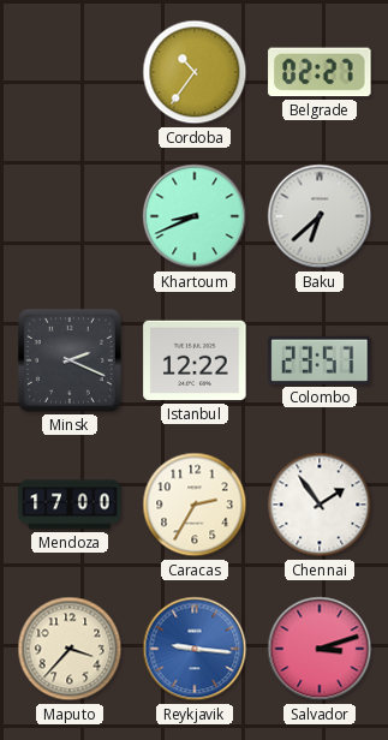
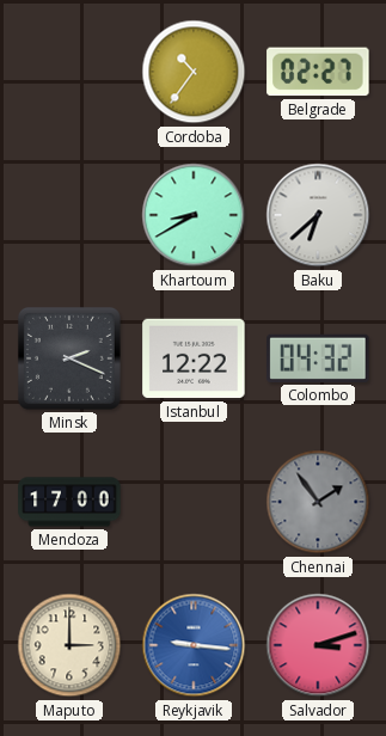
Khartoum: 8:41 -> 8:40 (194, 215)
Colombo: 23:57 -> 04:32 (318, 358)
Caracas: 2:35 -> none (195, 505)
Chennai dial: white -> grey (318, 502)
Maputo: 3:37 -> 3:00 (69, 645)
